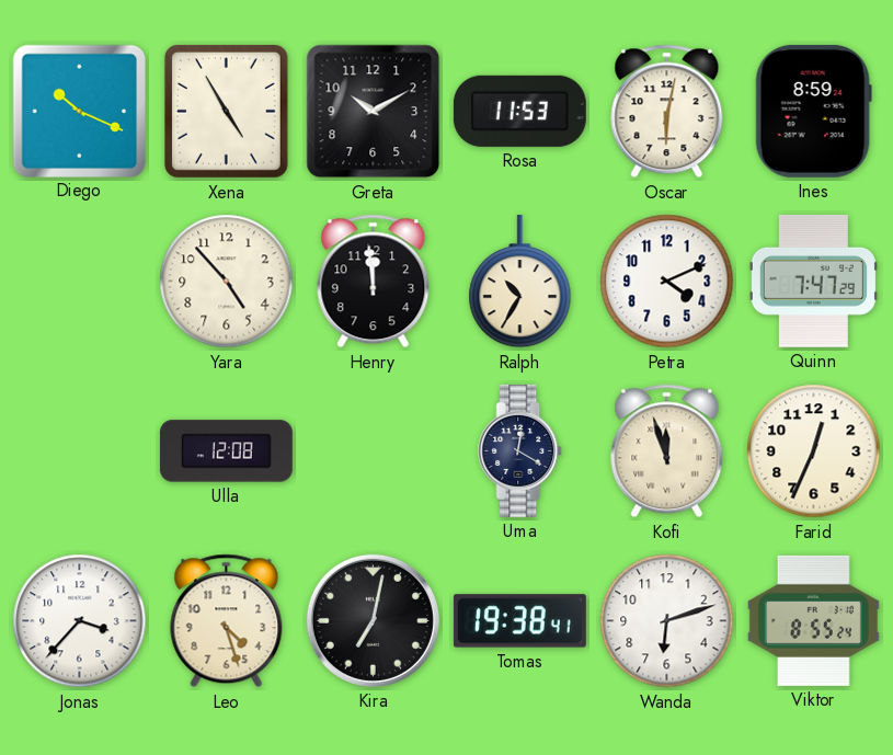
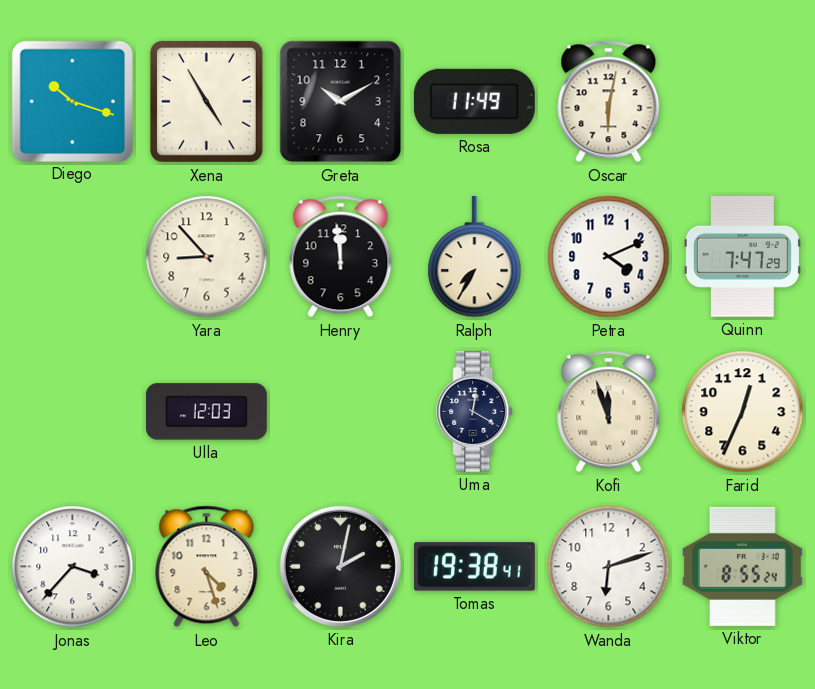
Diego: 10:19 -> 10:18 (72, 101)
Rosa: 11:53 -> 11:49 (474, 101)
Ines: 8:59 -> none (813, 111)
Yara: 4:53 -> 8:53 (207, 257)
Ralph: 10:35 -> 7:35 (475, 257)
Ulla: 12:08 -> 12:03 (206, 412)
Kira: 7:02 -> 2:02 (340, 566)
